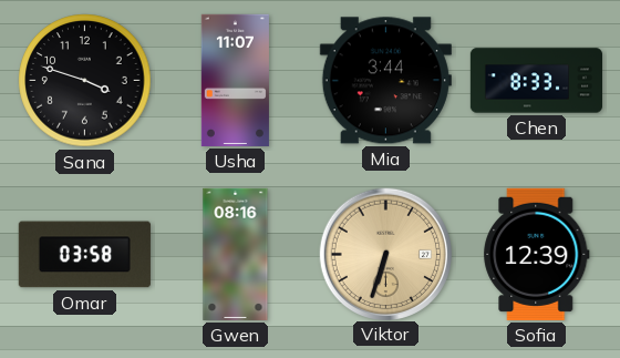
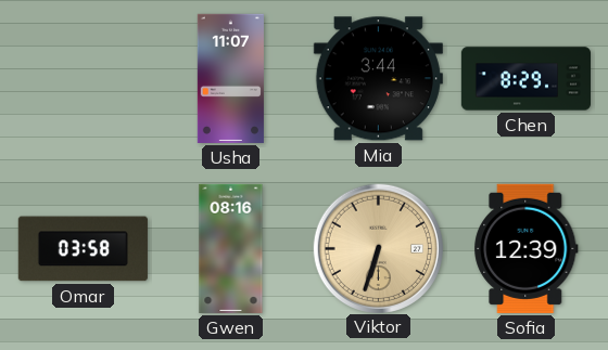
Sana: 3:48 -> none (85, 81)
Chen: 8:33 -> 8:29 (525, 79)
